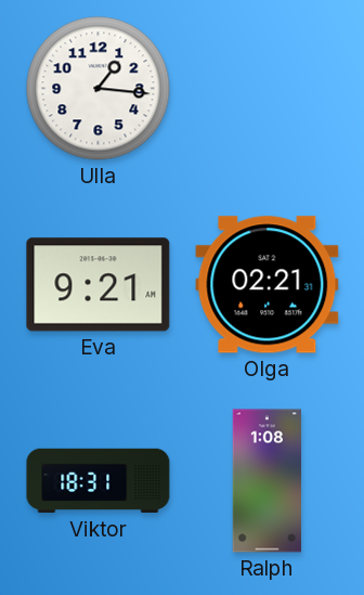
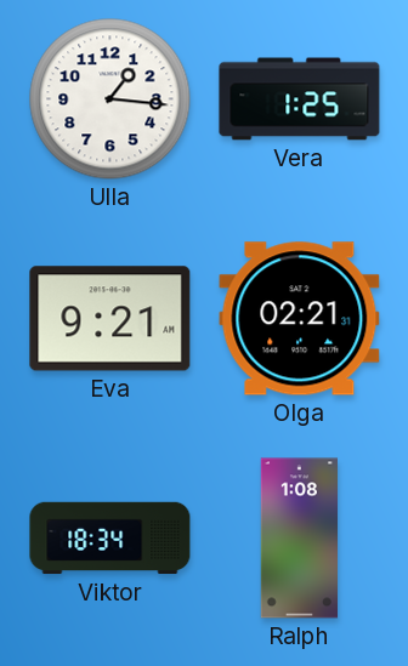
Vera: none -> 1:25 (300, 99)
Viktor: 18:31 -> 18:34 (110, 539)
